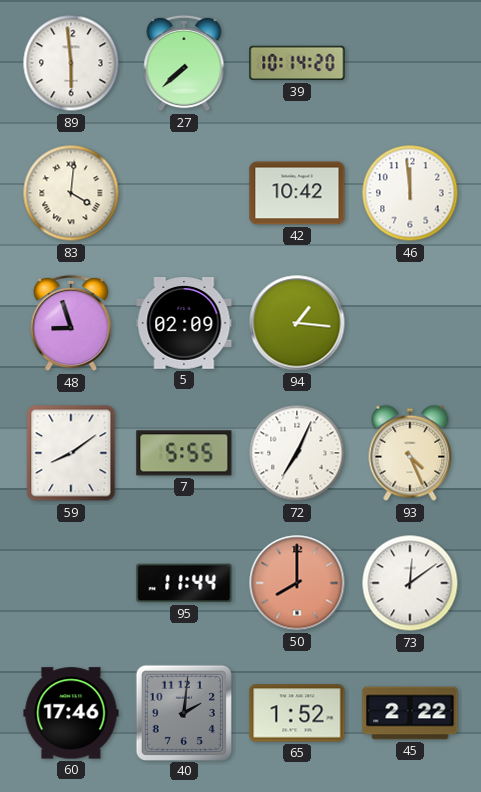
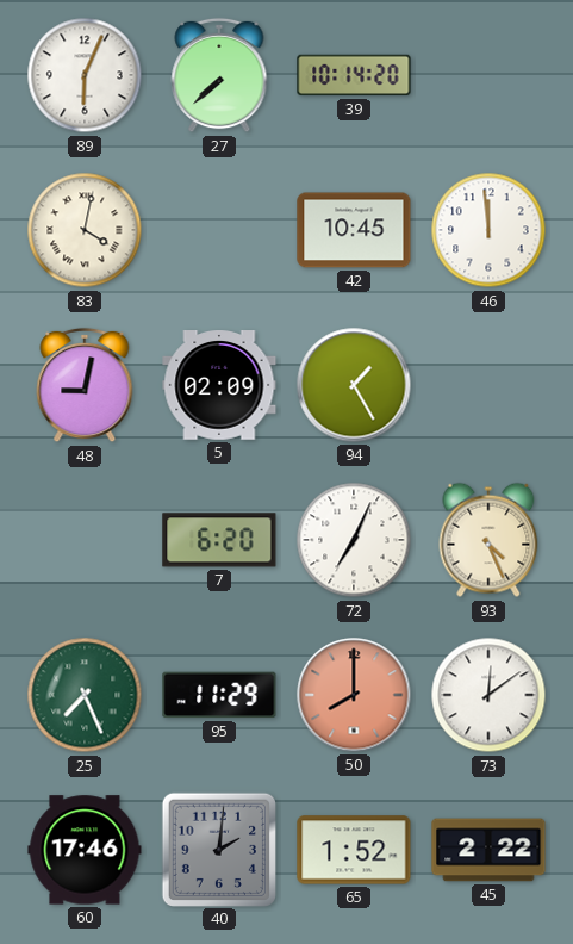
89: 5:59 -> 6:04 (85, 75)
83: 4:01 -> 4:02 (85, 230)
42: 10:42 -> 10:45 (354, 230)
48: 8:57 -> 9:02 (85, 385)
94: 1:16 -> 1:25 (354, 385)
59: 8:09 -> none (71, 453)
7: 5:55 -> 6:20 (219, 540)
25: none -> 7:26 (85, 695)
95: 11:44 -> 11:29 (219, 695)
